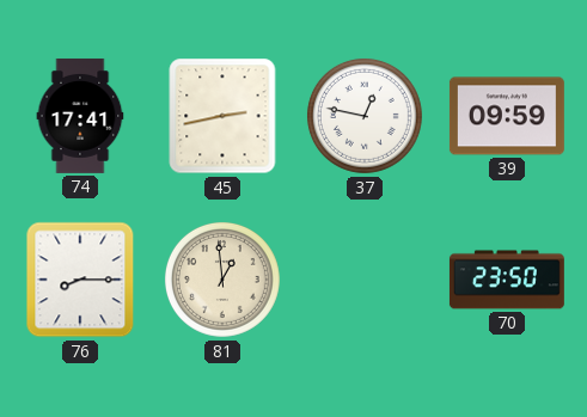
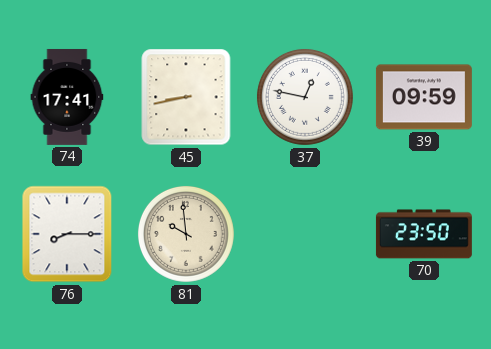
45: 2:43 -> 8:43 (186, 97)
81: 12:59 -> 9:59 (186, 234)
